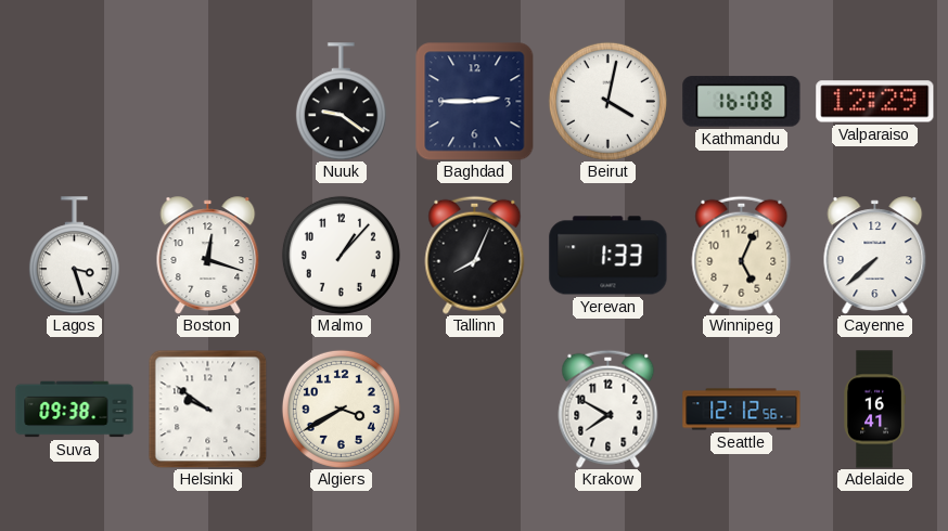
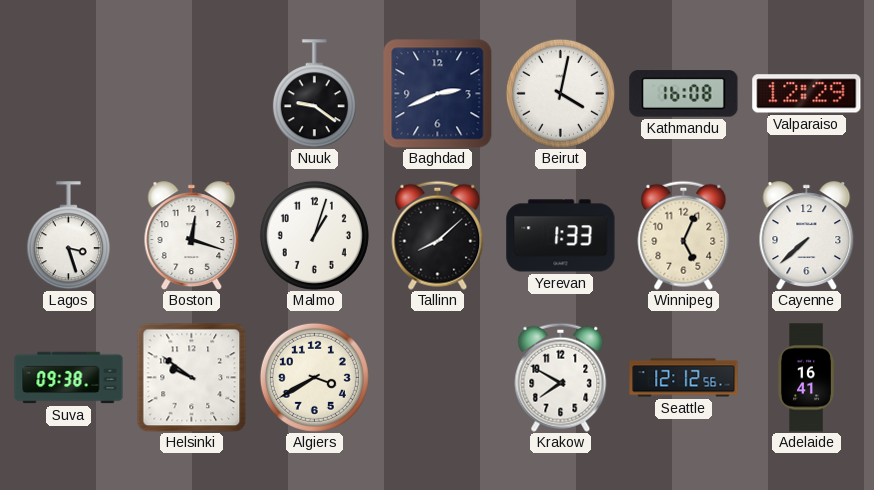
Baghdad: 2:45 -> 2:41 (437, 93)
Malmo: 1:07 -> 1:03 (314, 235)
Tallinn: 8:04 -> 8:08 (438, 235)
